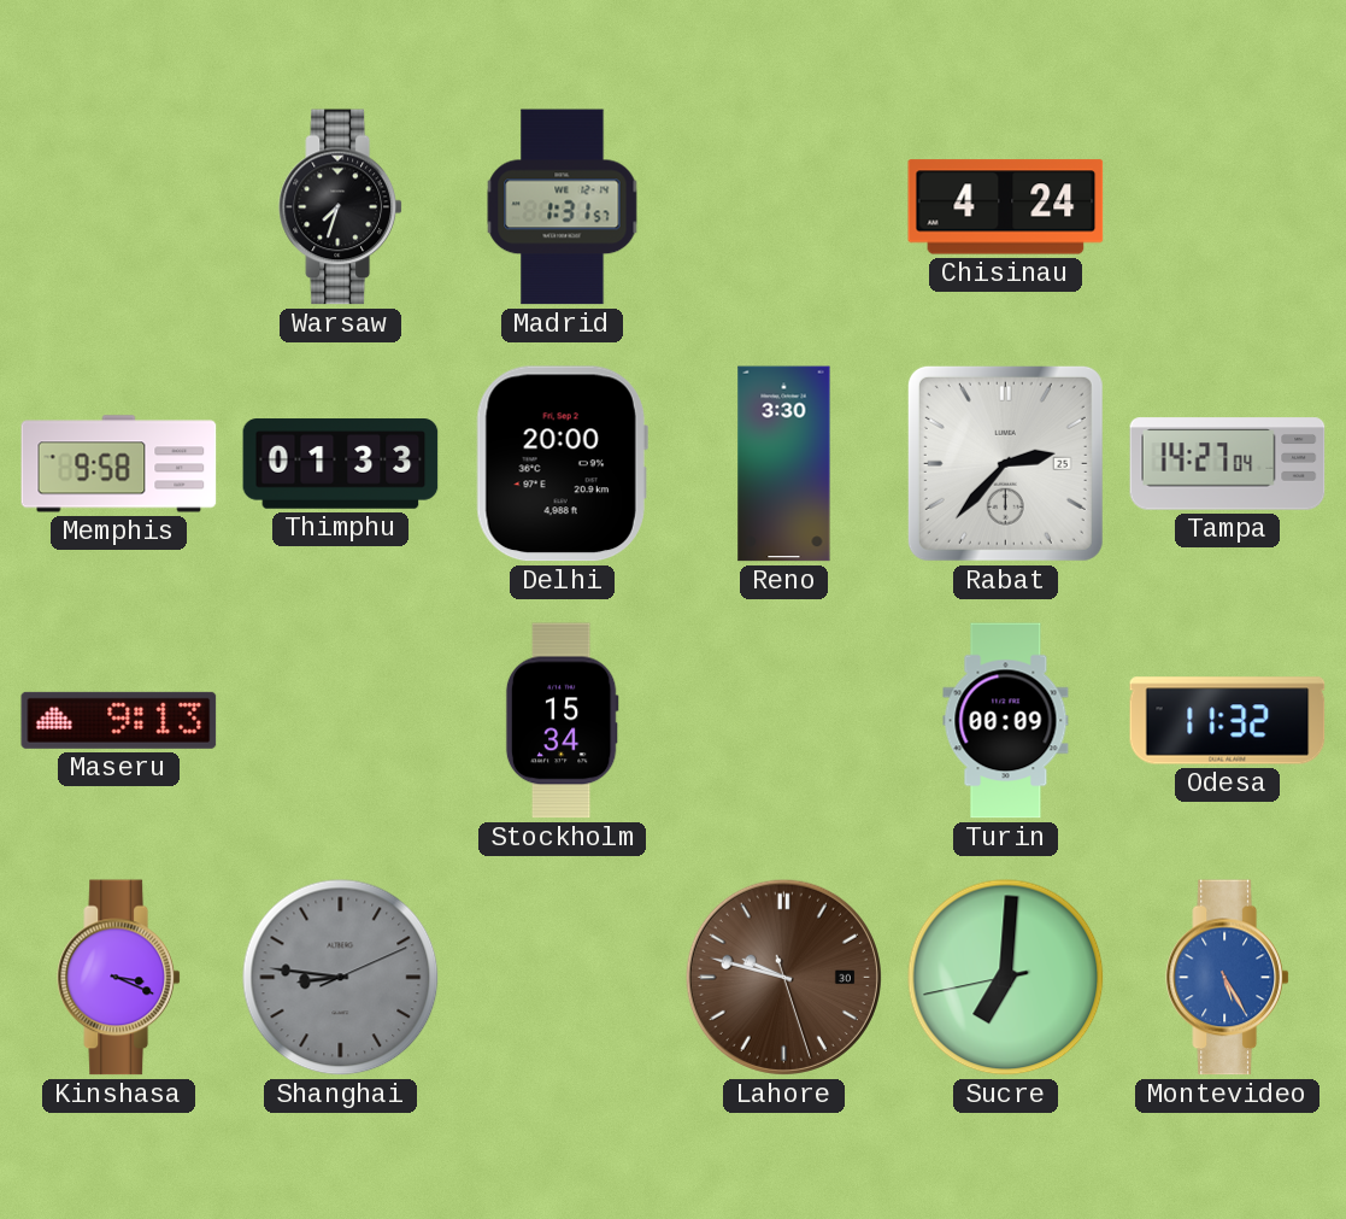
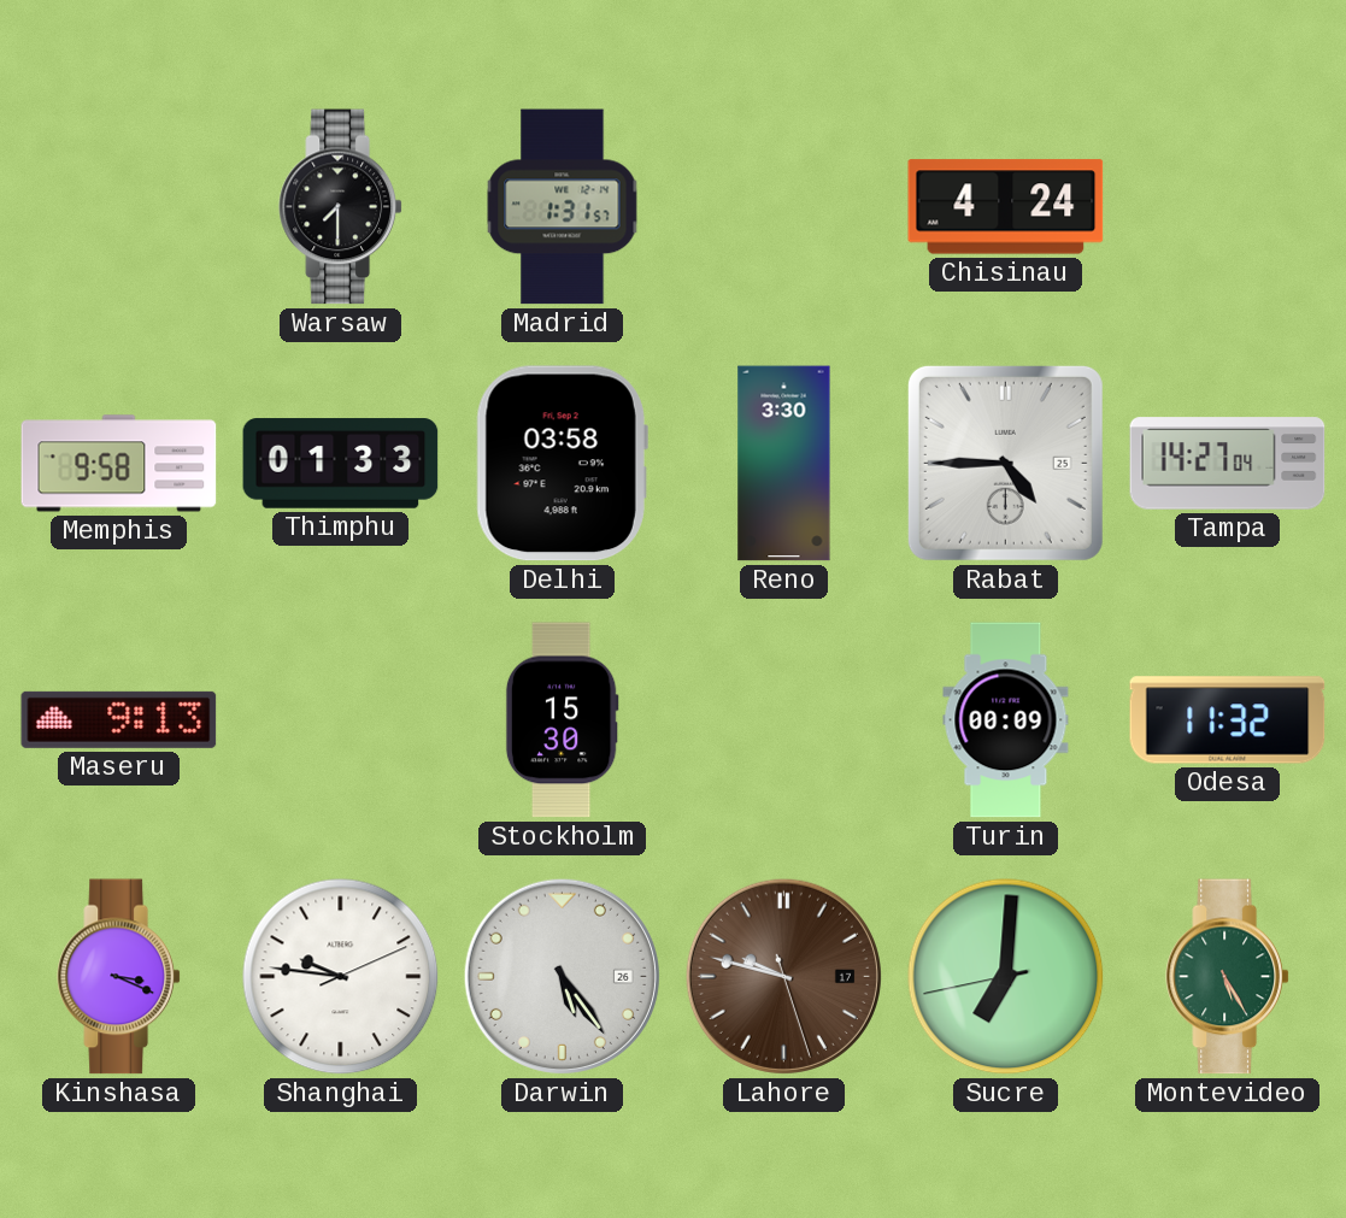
Warsaw: 7:33 -> 7:30 (340, 207)
Delhi: 20:00 -> 03:58 (562, 464)
Rabat: 2:37 -> 4:45 (1005, 463)
Stockholm: 15:34 -> 15:30 (562, 720)
Shanghai: 8:46 -> 9:46 (341, 977)
Shanghai dial: grey -> white (341, 977)
Darwin: none -> 5:24 (562, 976)
Lahore date: 30 -> 17 (783, 976)
Montevideo dial: blue -> green (1227, 977)
